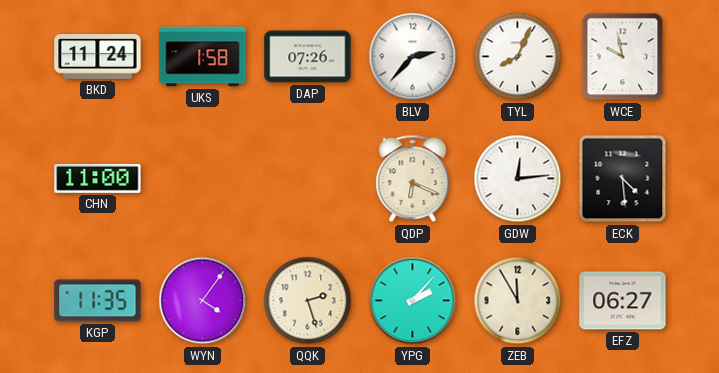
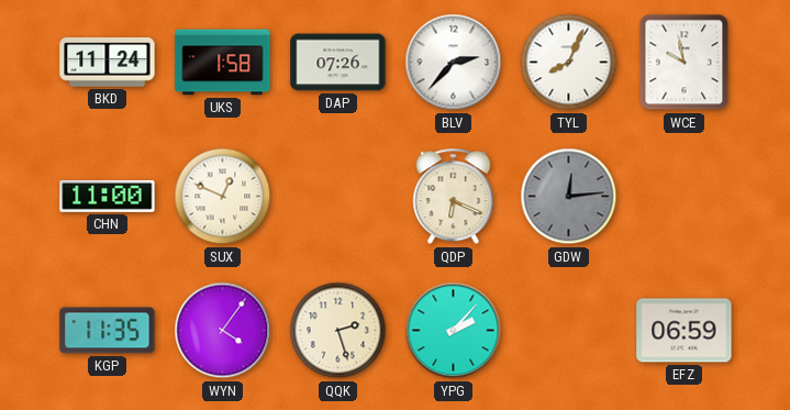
SUX: none -> 12:49 (223, 197)
GDW dial: white -> grey (569, 197)
ECK: 4:29 -> none (623, 179)
ZEB: 11:55 -> none (518, 301)
EFZ: 06:27 -> 06:59 (685, 331)
